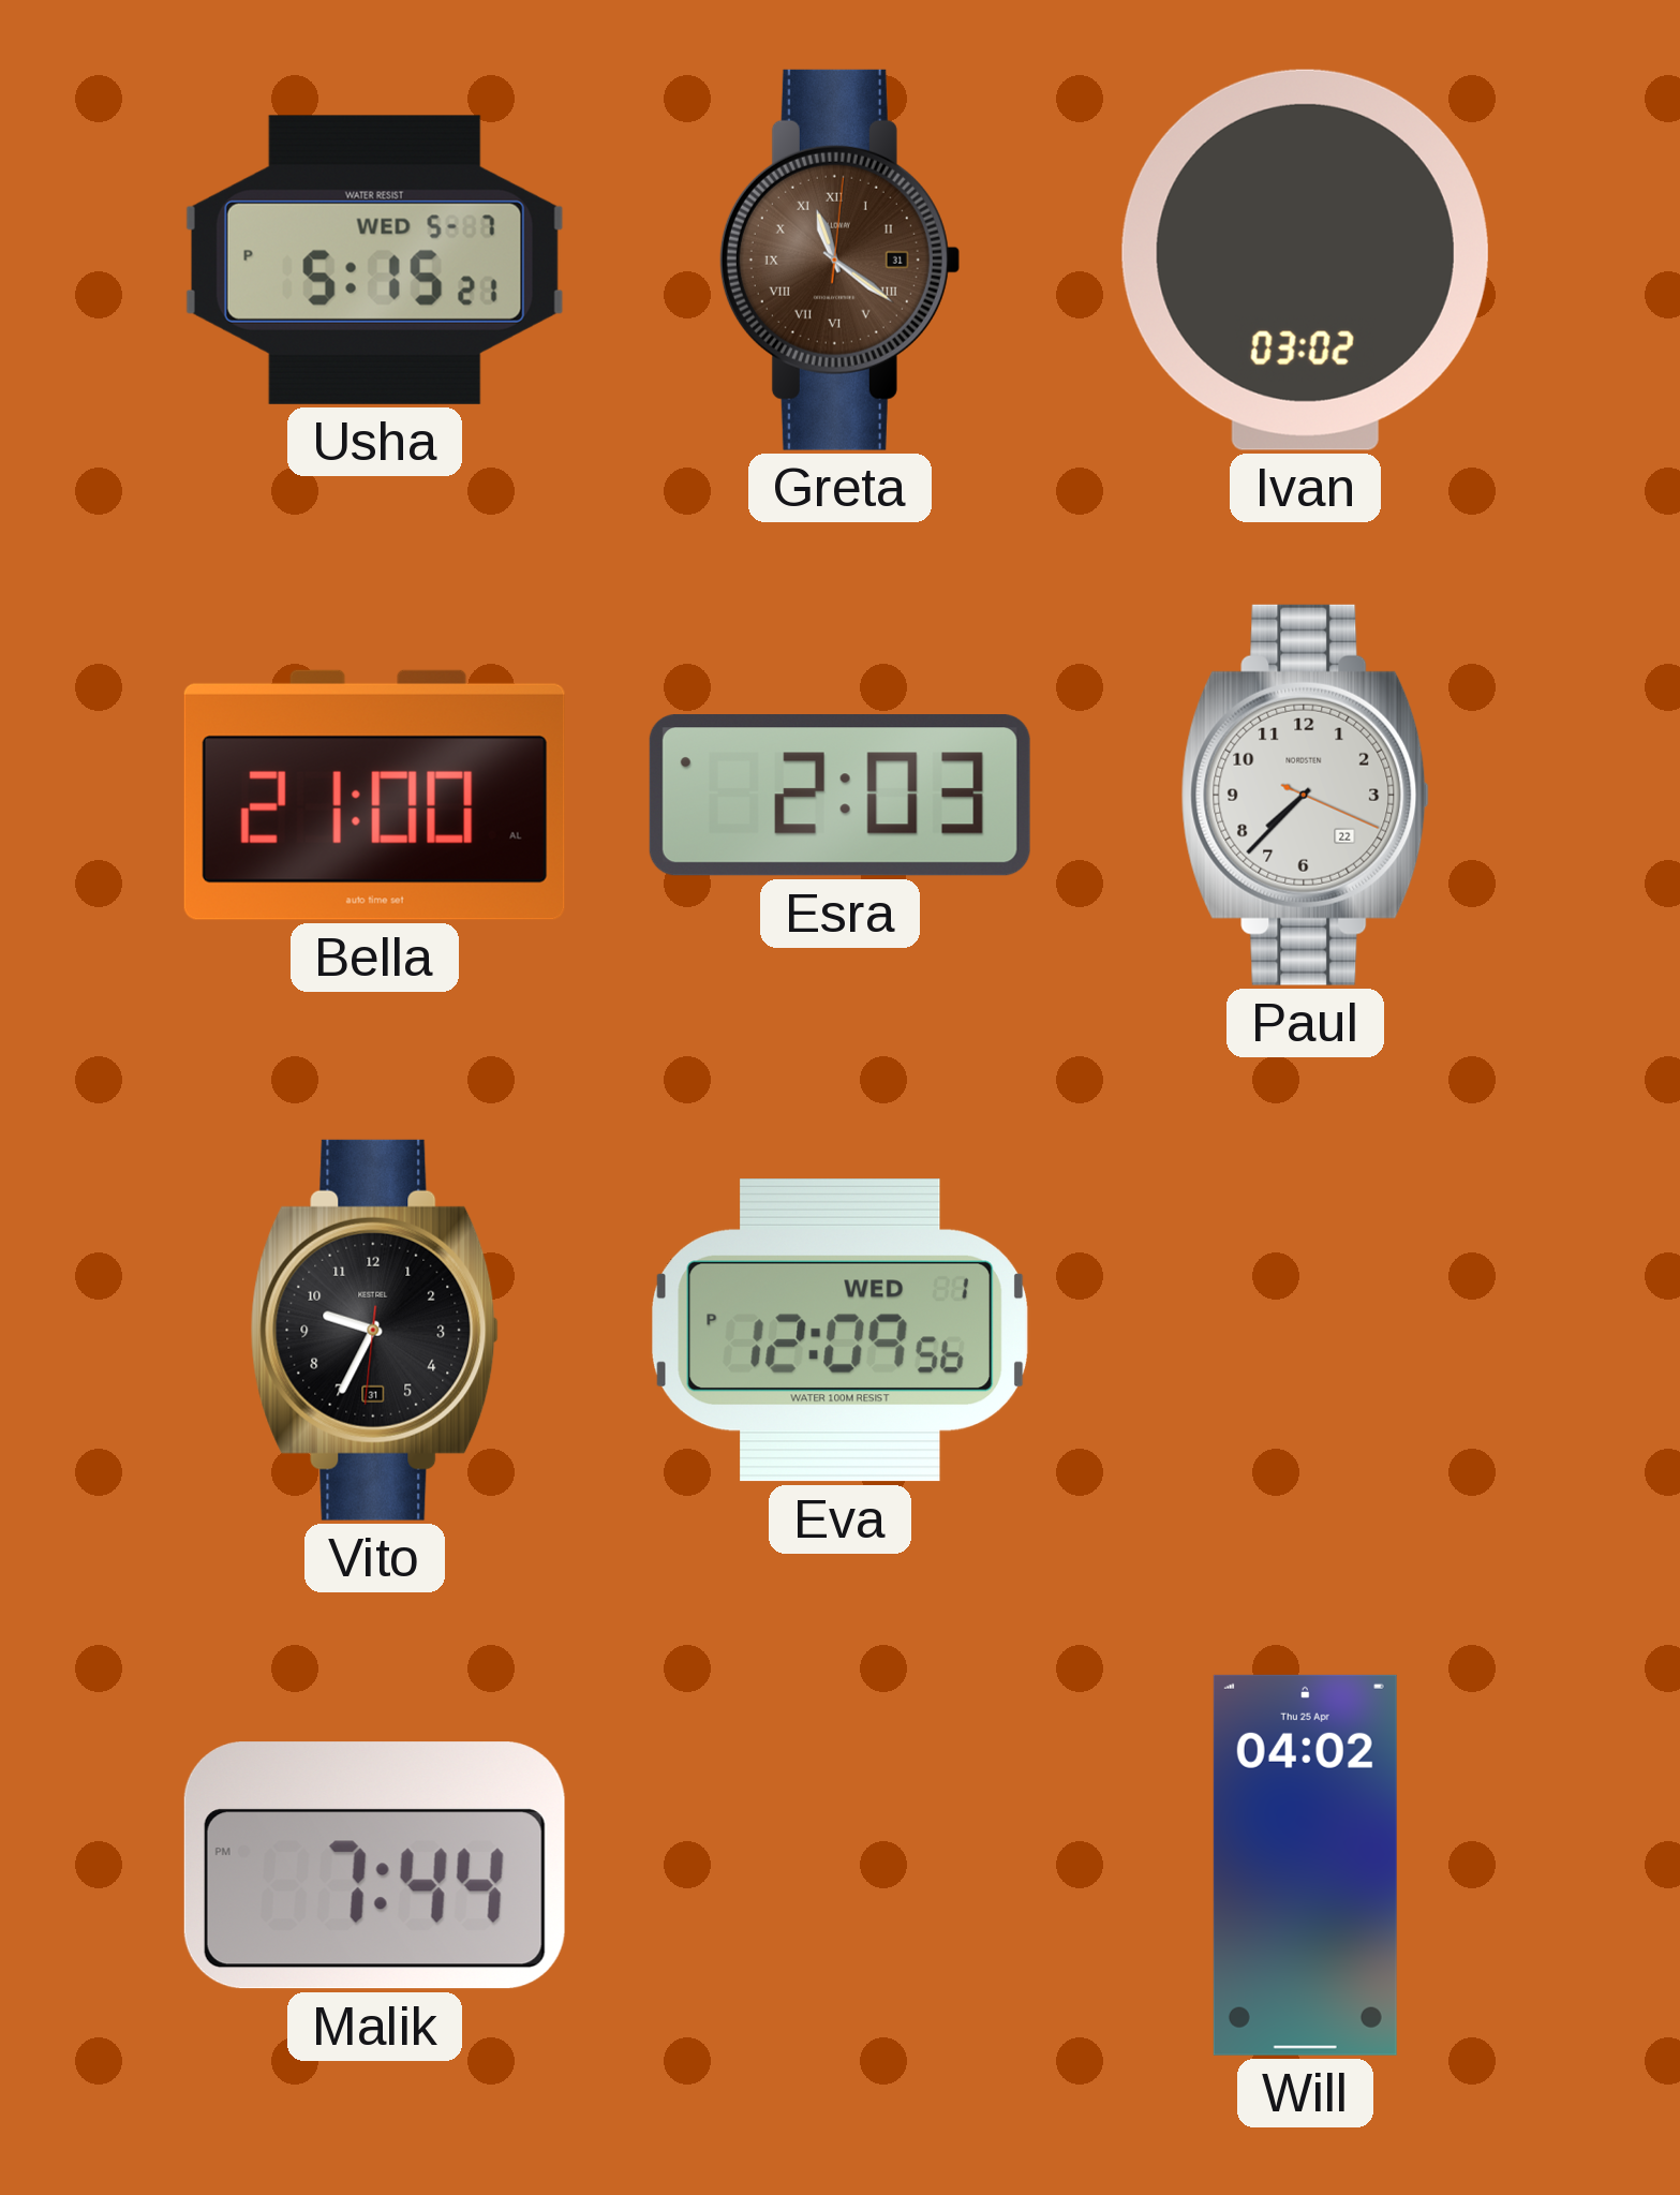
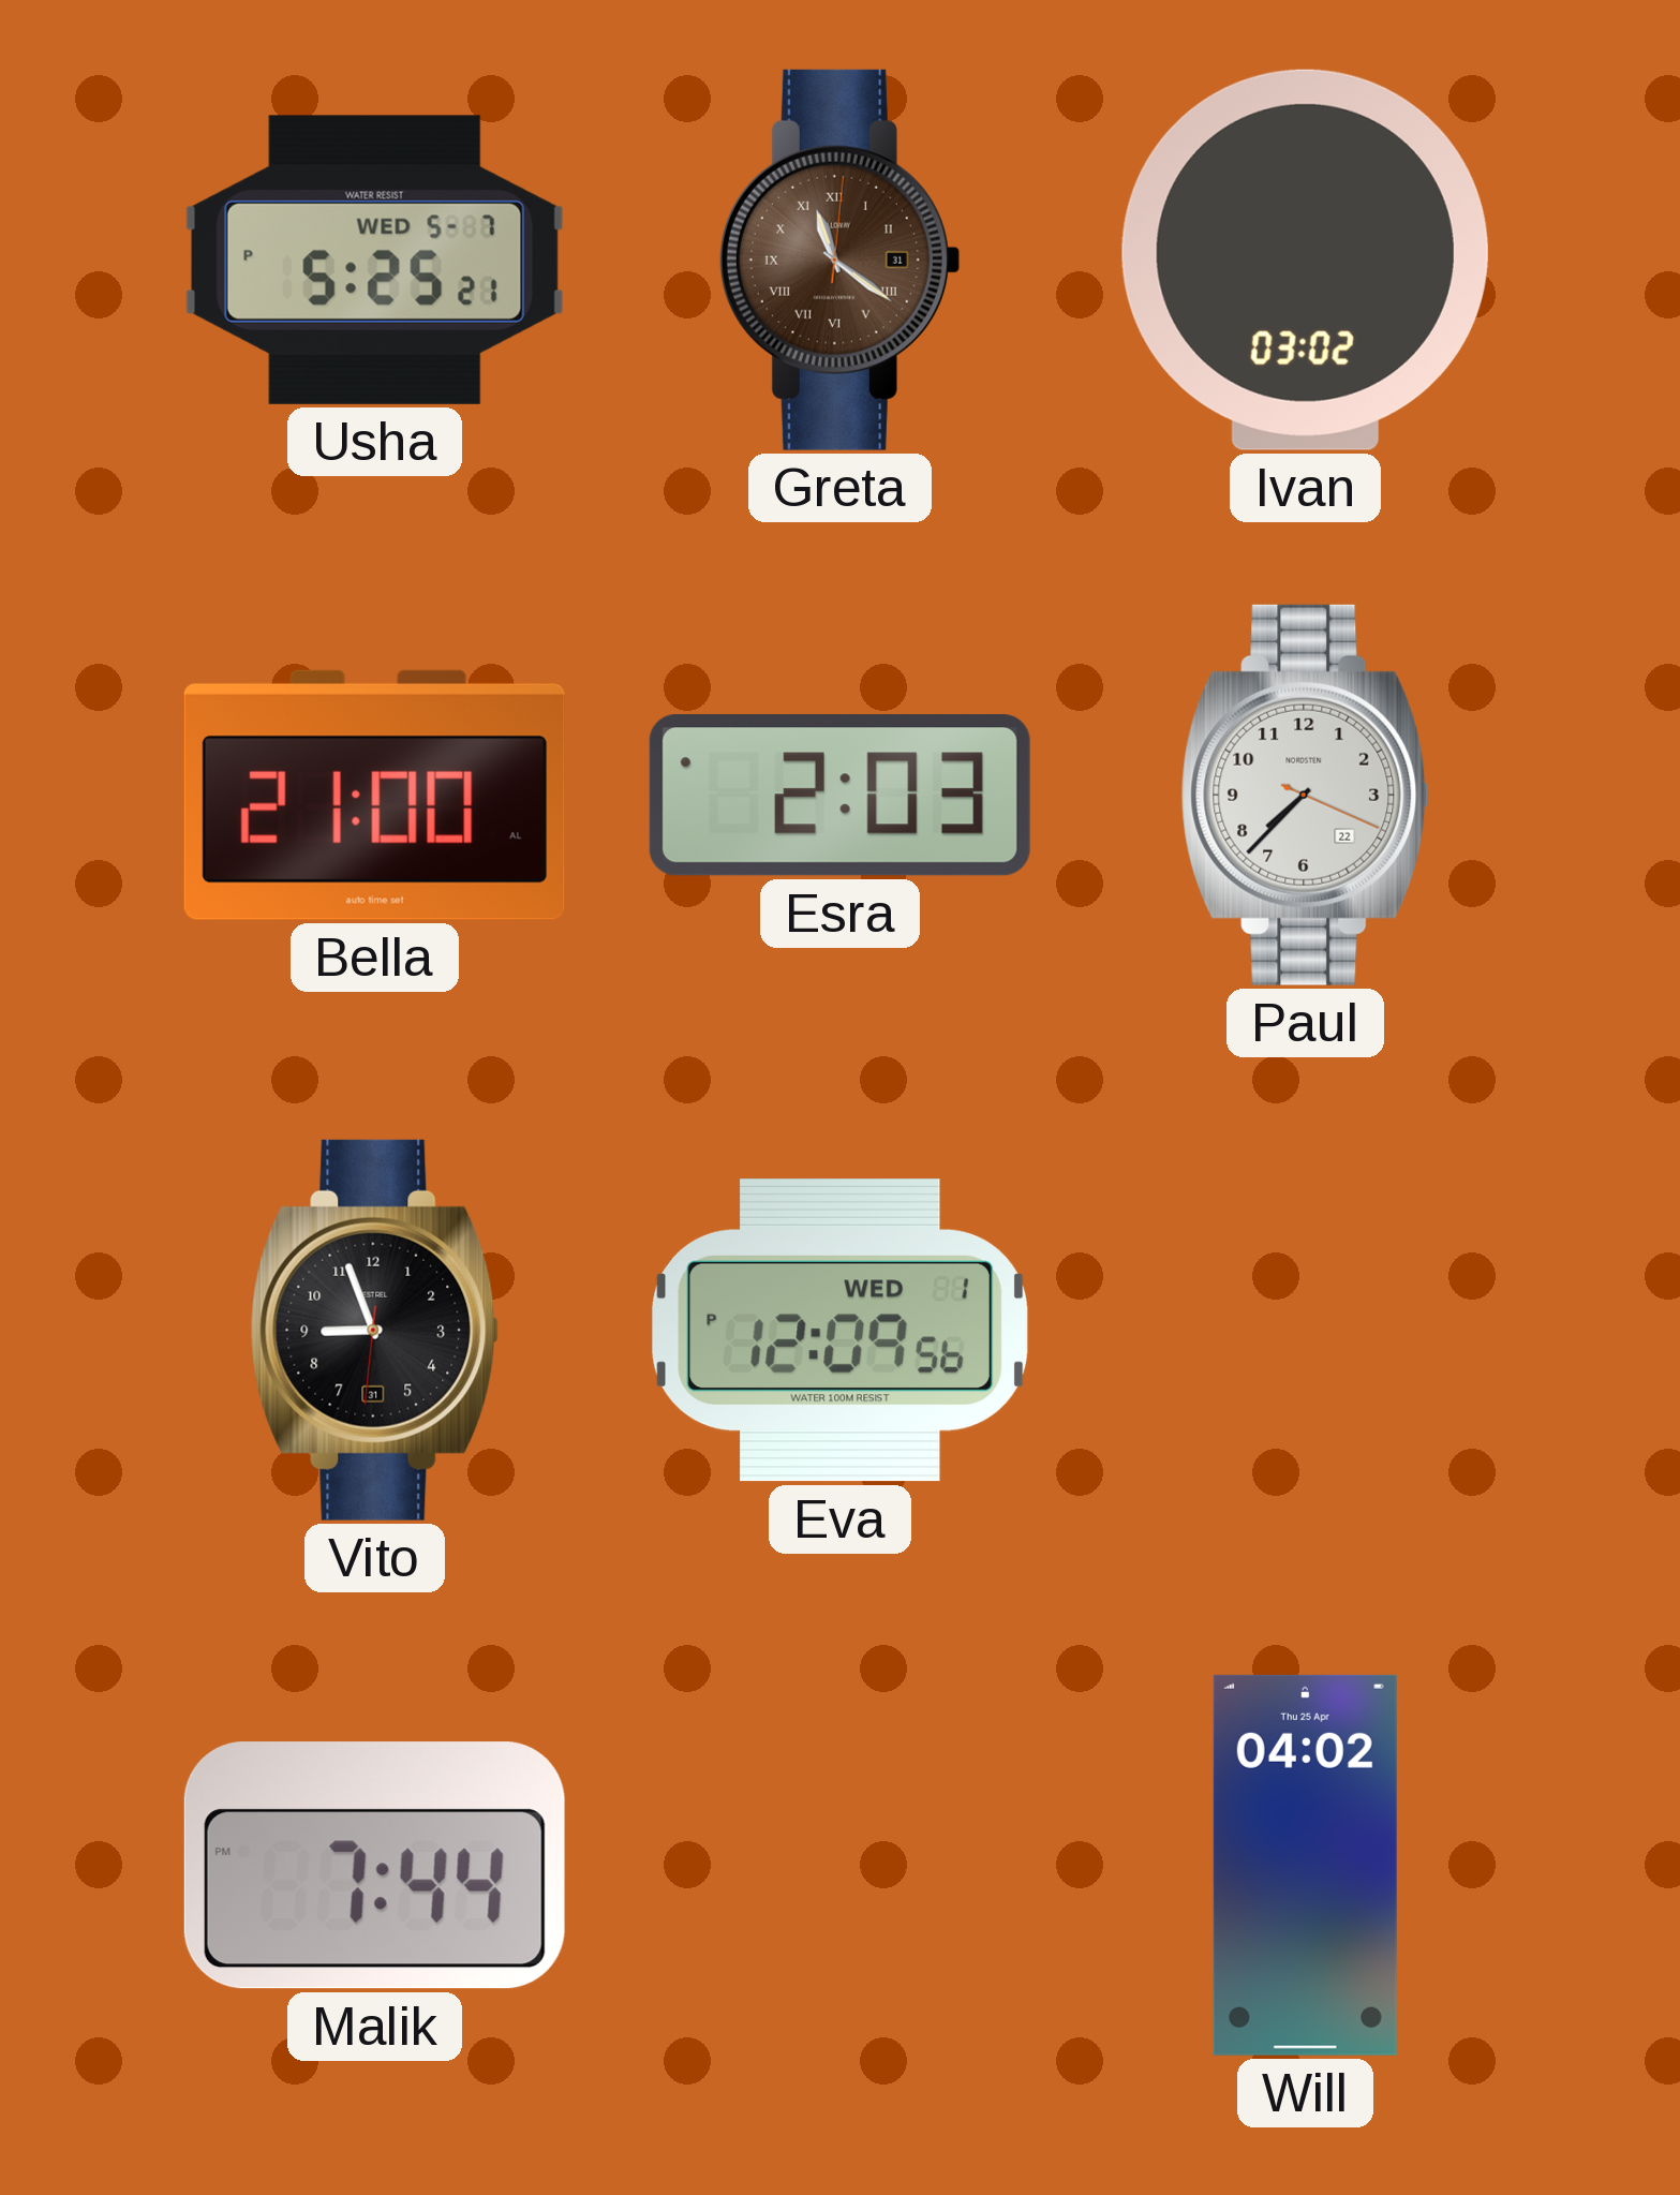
Usha: 5:15 -> 5:25 (374, 259)
Vito: 9:34 -> 8:56 (374, 1330)
